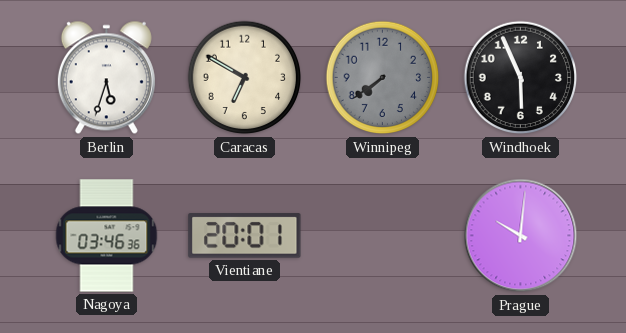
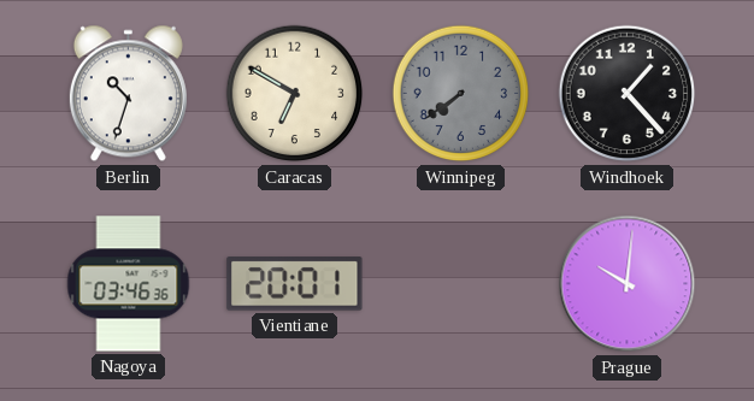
Berlin: 5:33 -> 10:33 (128, 94)
Windhoek: 5:56 -> 1:23 (628, 94)
